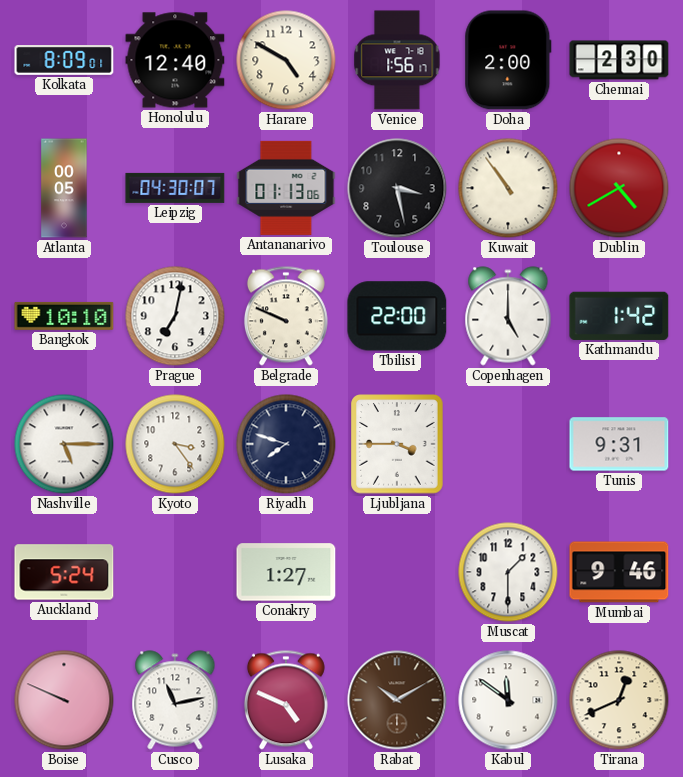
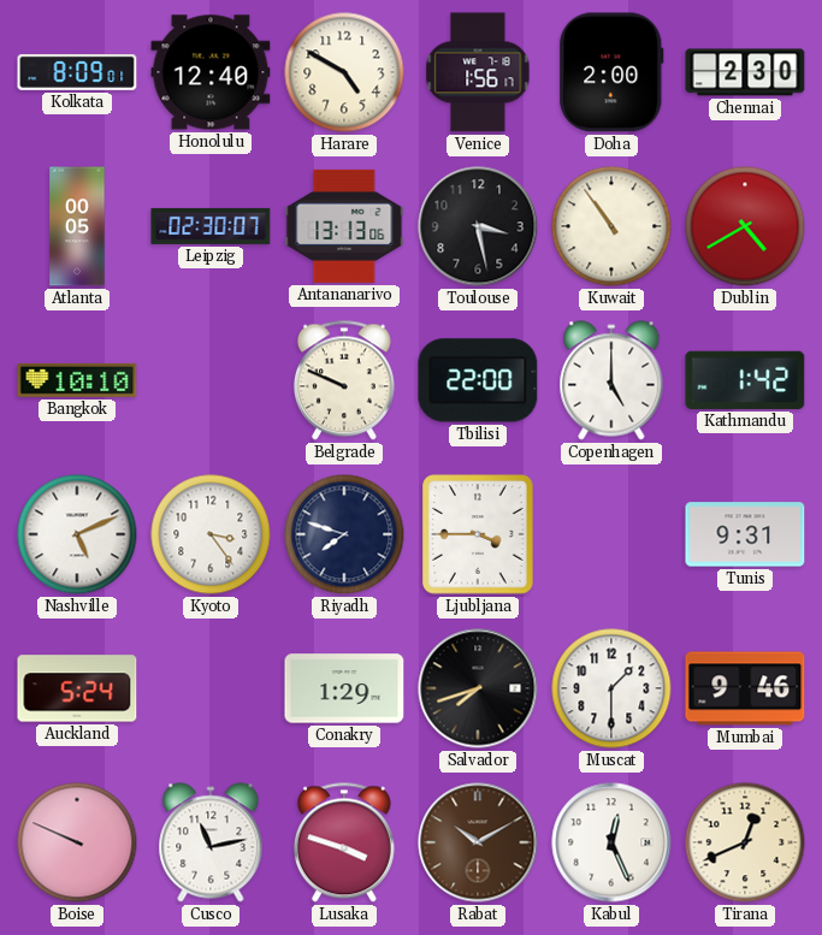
Leipzig: 04:30 -> 02:30 (211, 226)
Antananarivo: 01:13 -> 13:13 (344, 226)
Prague: 7:02 -> none (175, 316)
Nashville: 5:15 -> 5:11 (77, 534)
Conakry: 1:27 -> 1:29 (344, 688)
Salvador: none -> 7:42 (478, 688)
Lusaka: 4:49 -> 3:48 (344, 842)
Kabul: 11:51 -> 12:26 (611, 842)
